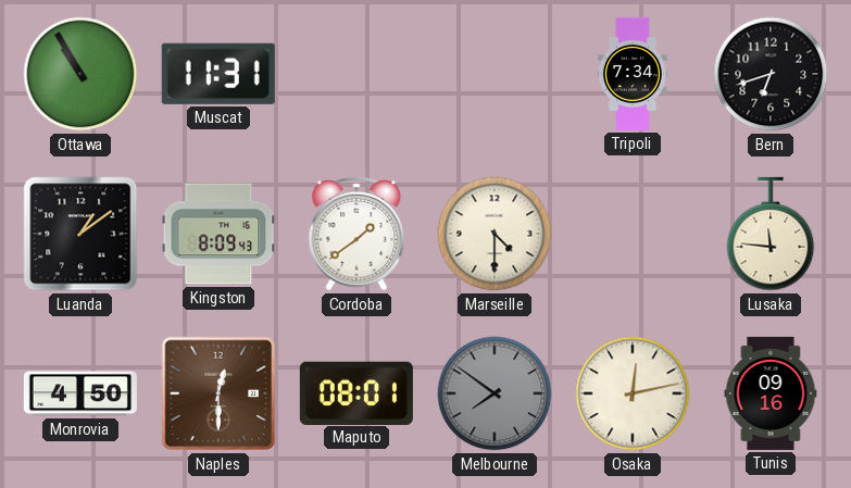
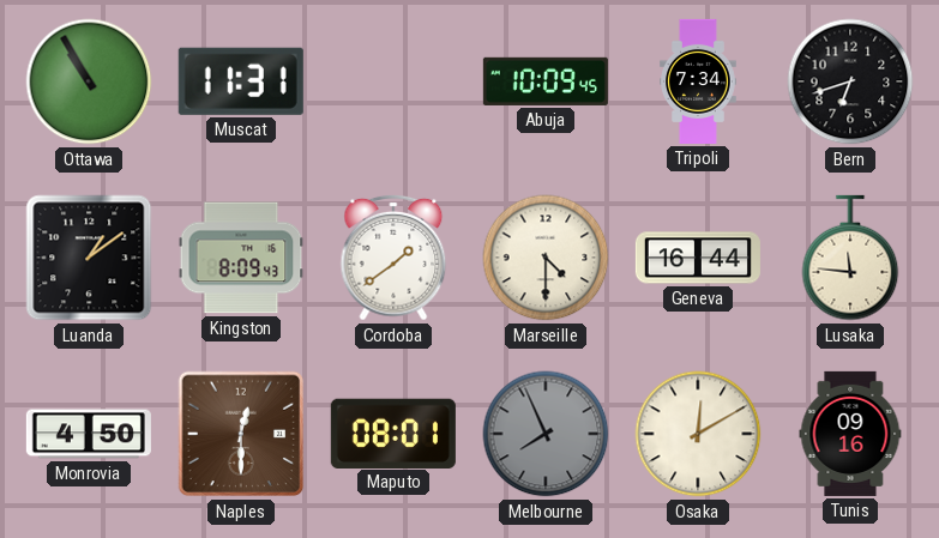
Abuja: none -> 10:09 (546, 81)
Geneva: none -> 16:44 (698, 258)
Melbourne: 7:51 -> 7:56 (546, 434)
Osaka: 12:13 -> 12:10 (698, 434)
